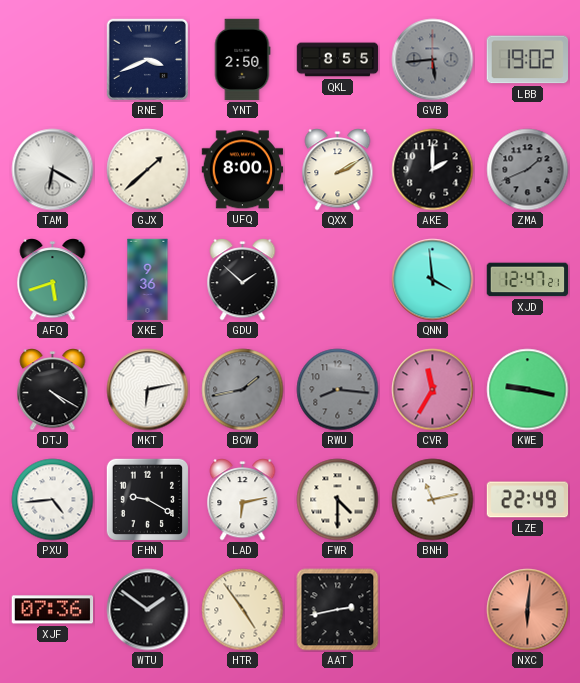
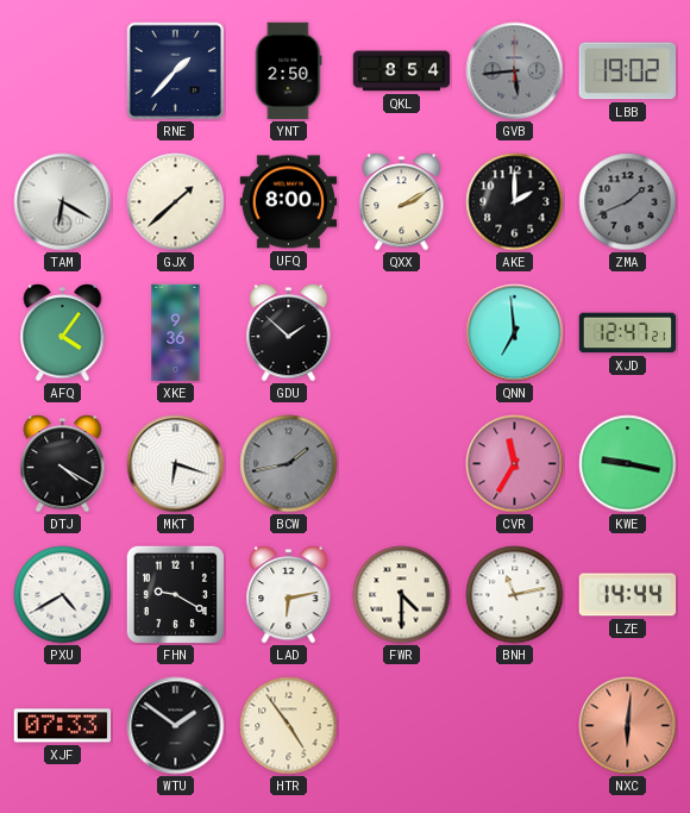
RNE: 3:41 -> 1:37 (175, 70)
QKL: 8:55 -> 8:54 (402, 71)
AFQ: 5:42 -> 4:06 (63, 333)
QNN: 3:59 -> 6:59 (515, 333)
MKT: 6:13 -> 6:18 (176, 464)
RWU: 8:16 -> none (338, 390)
PXU: 4:44 -> 4:40 (63, 595)
LZE: 22:49 -> 14:44 (628, 595)
XJF: 07:36 -> 07:33 (63, 726)
AAT: 2:43 -> none (338, 610)
